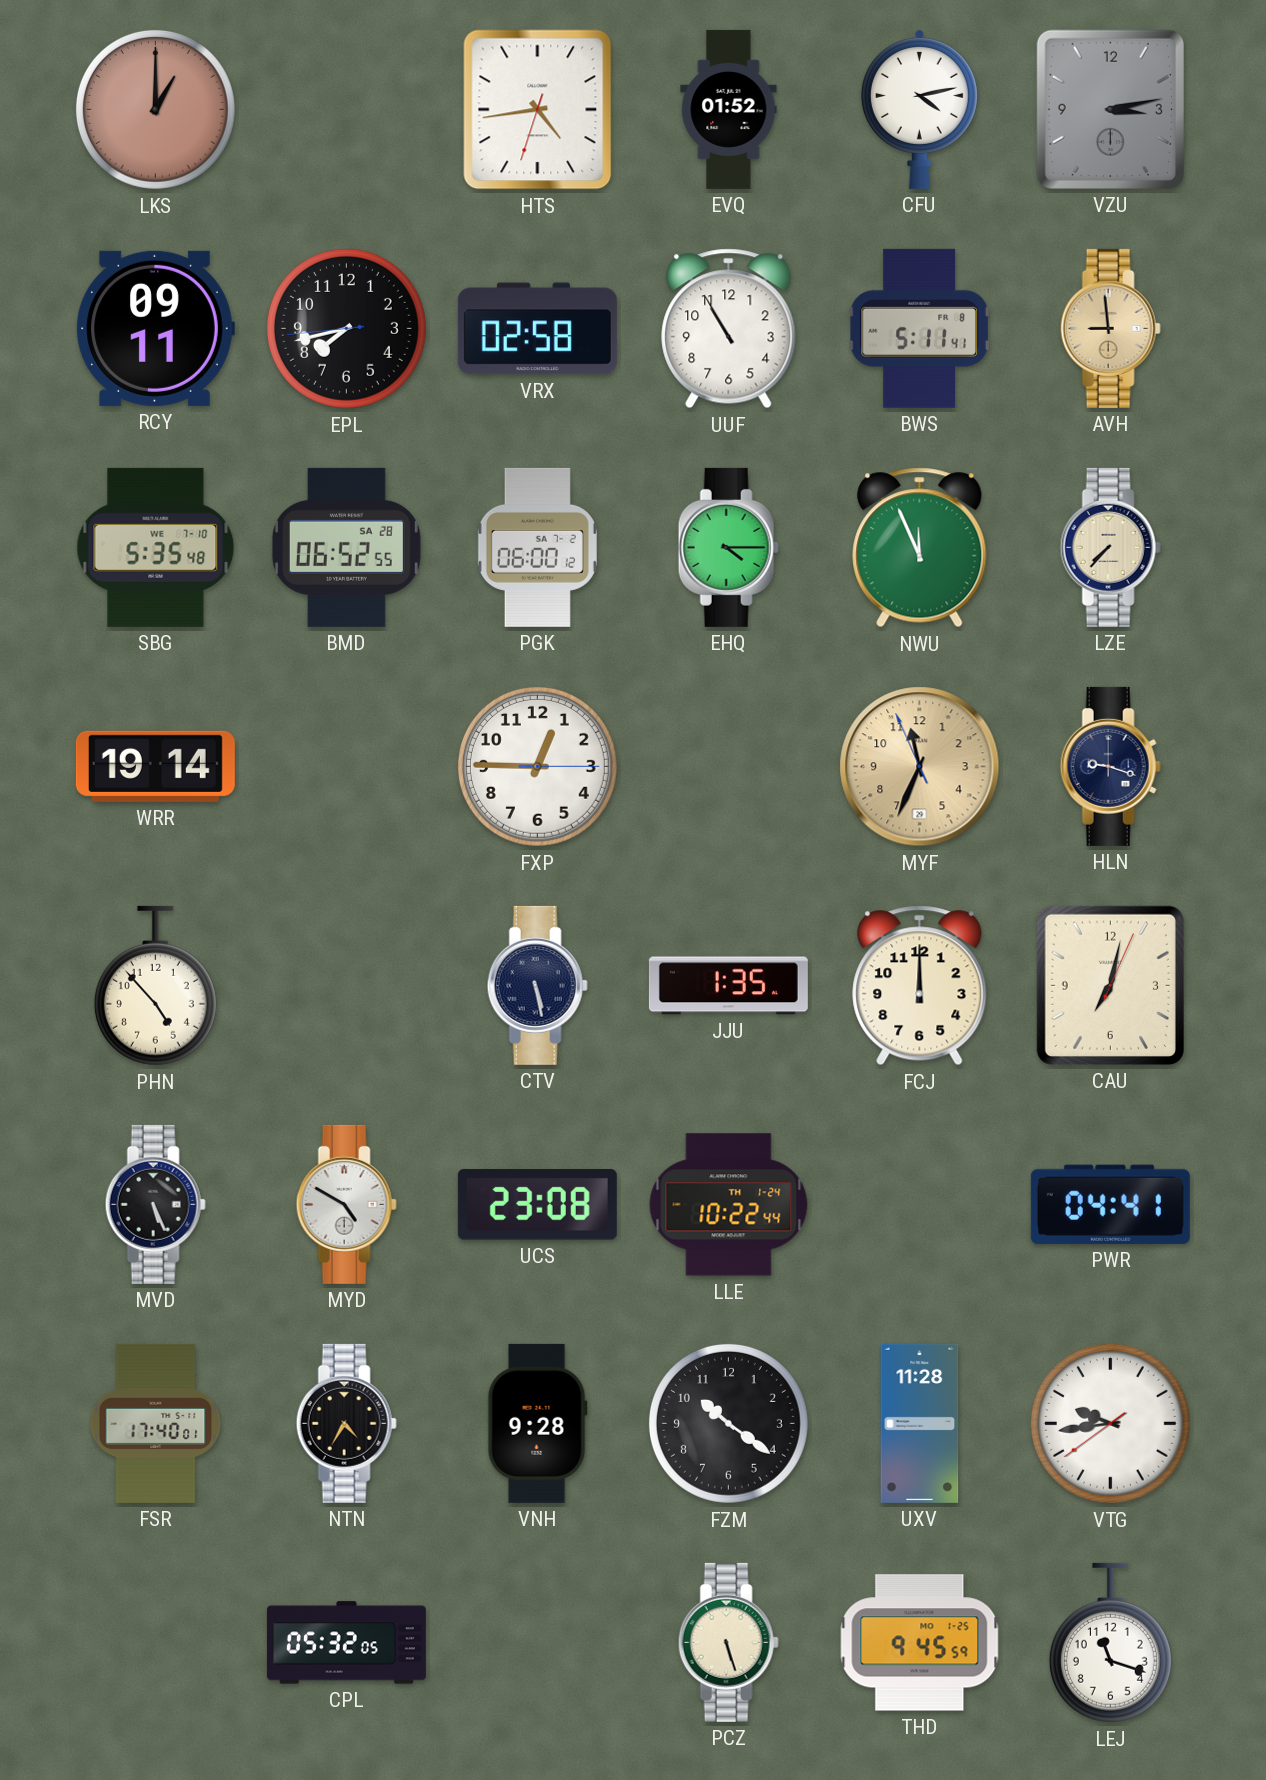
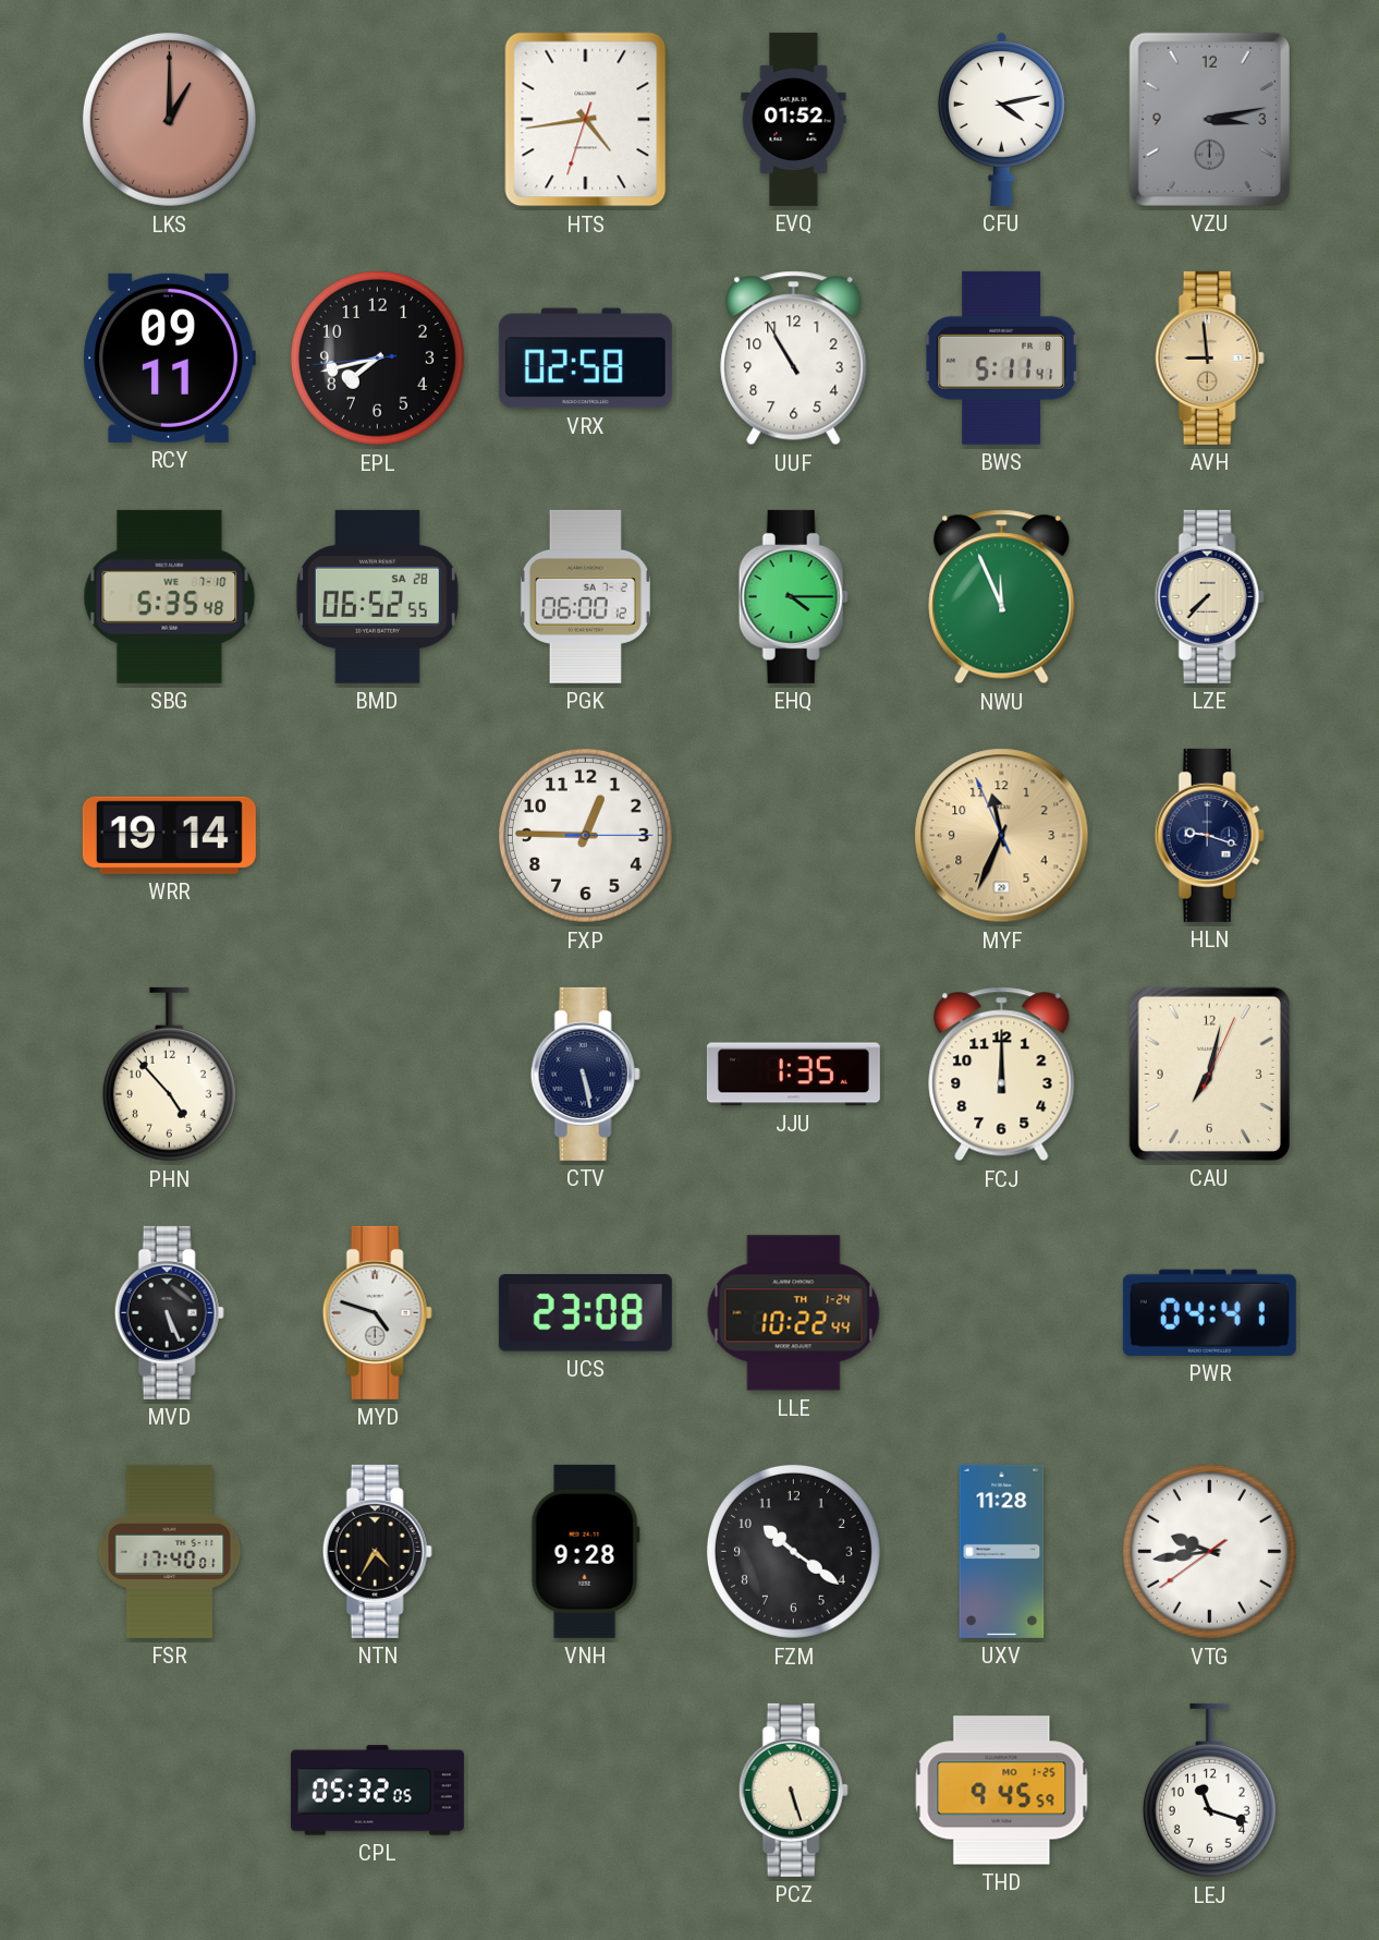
MYD: 4:50 -> 4:48 (377, 1312)
